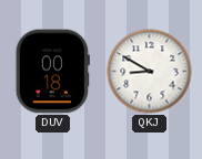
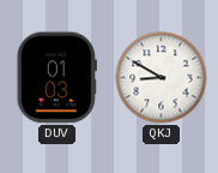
DUV: 00:18 -> 01:03 (56, 78)
